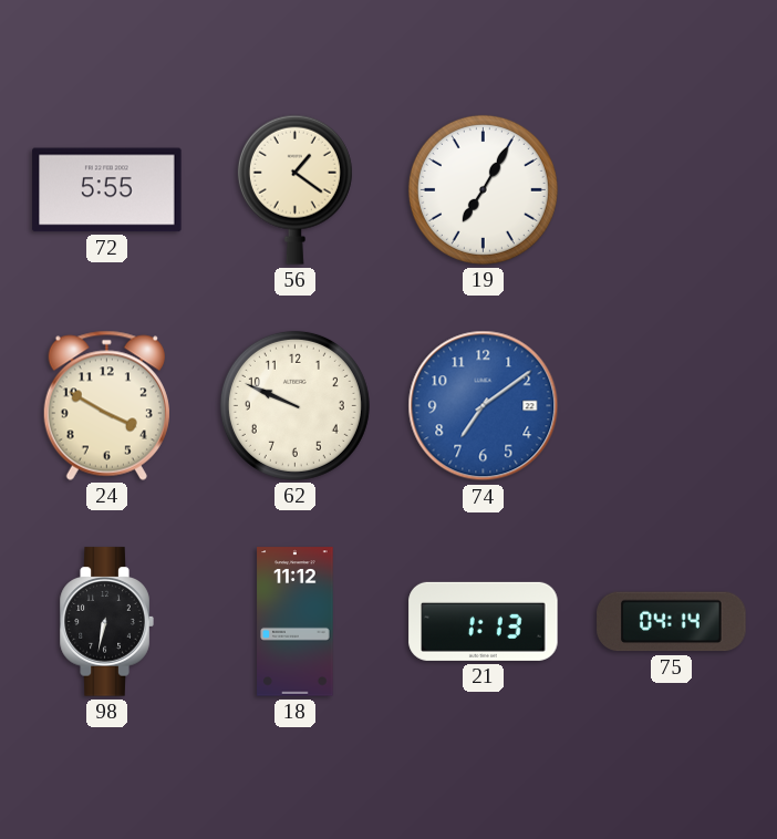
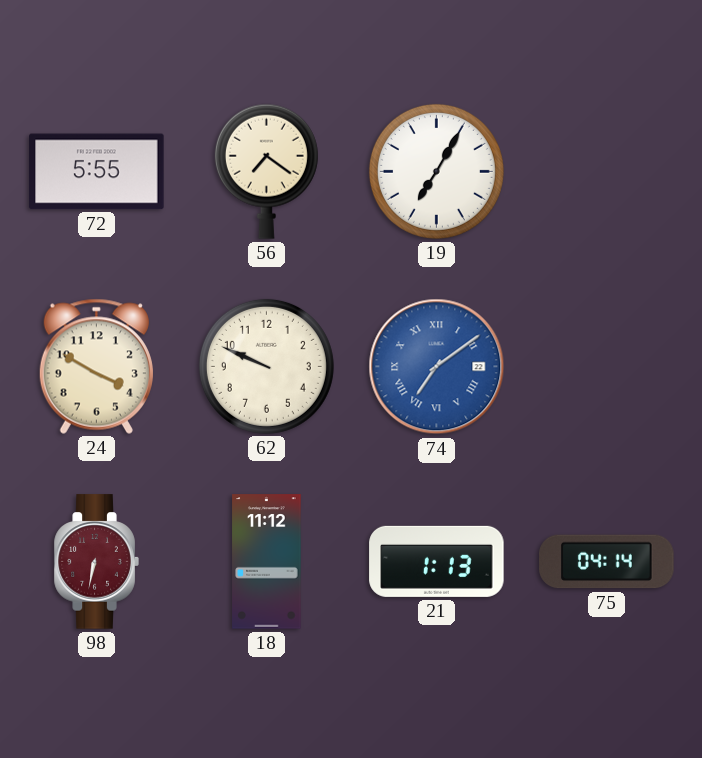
56: 1:21 -> 7:21 (266, 171)
74 numerals: Arabic -> Roman (437, 367)
98 dial: black -> burgundy (96, 562)
